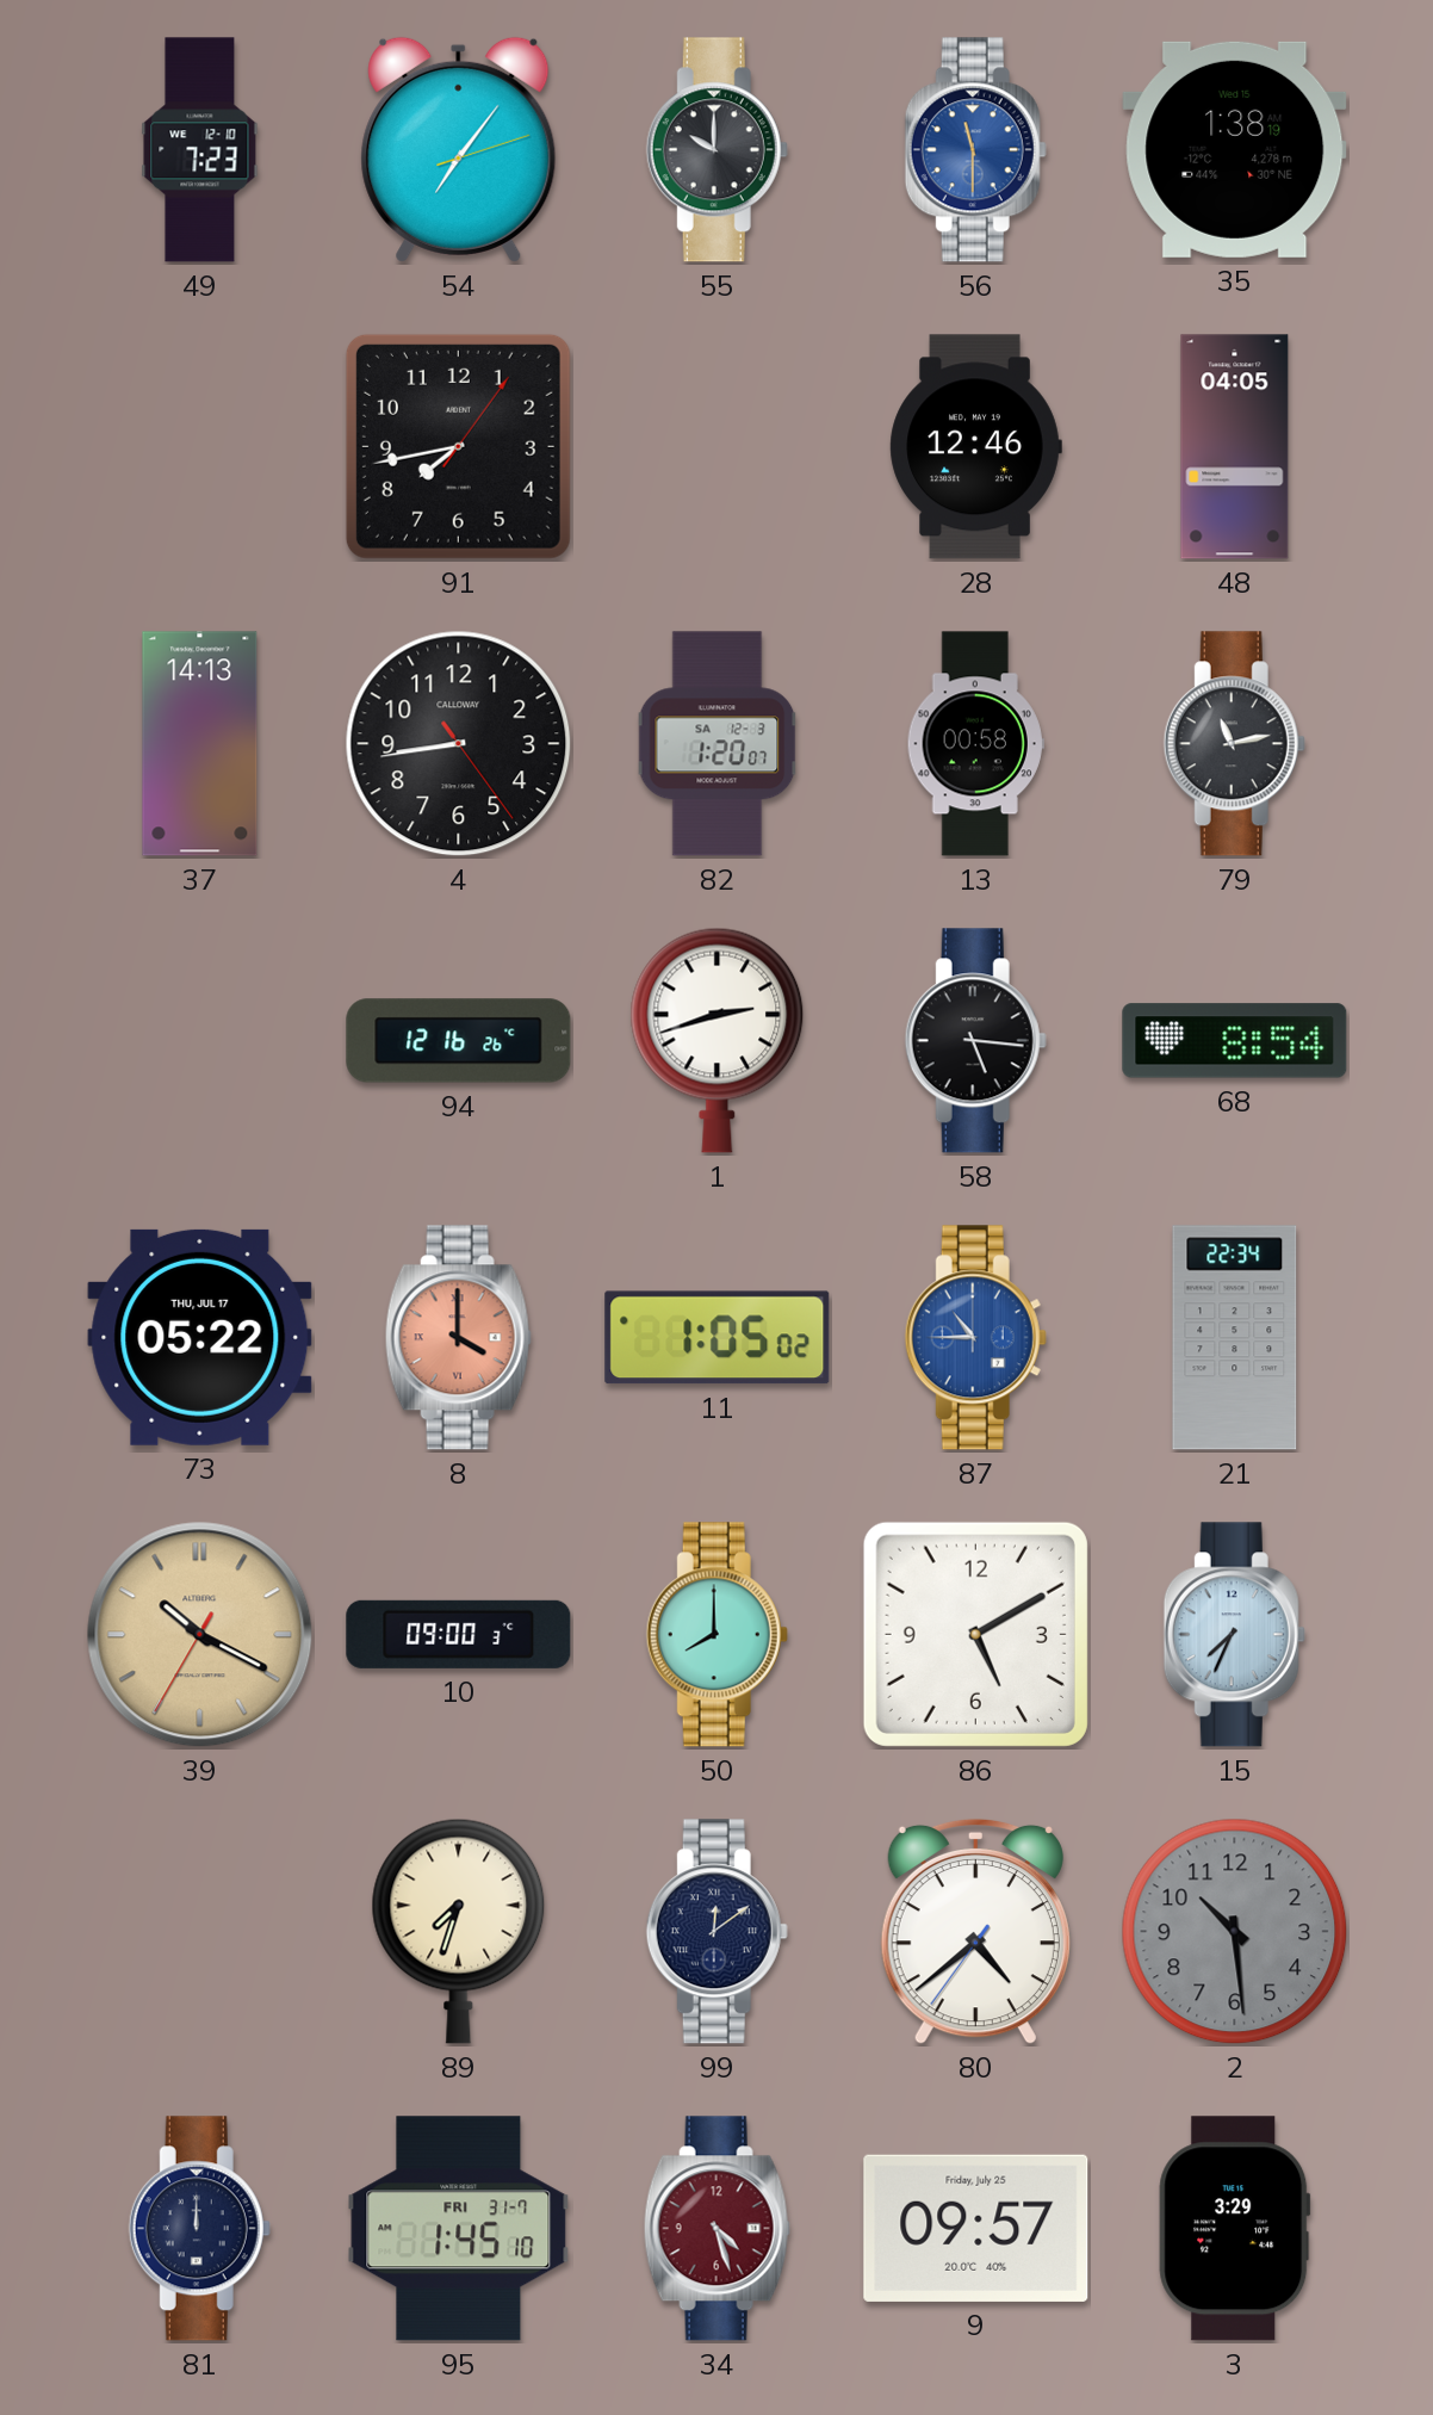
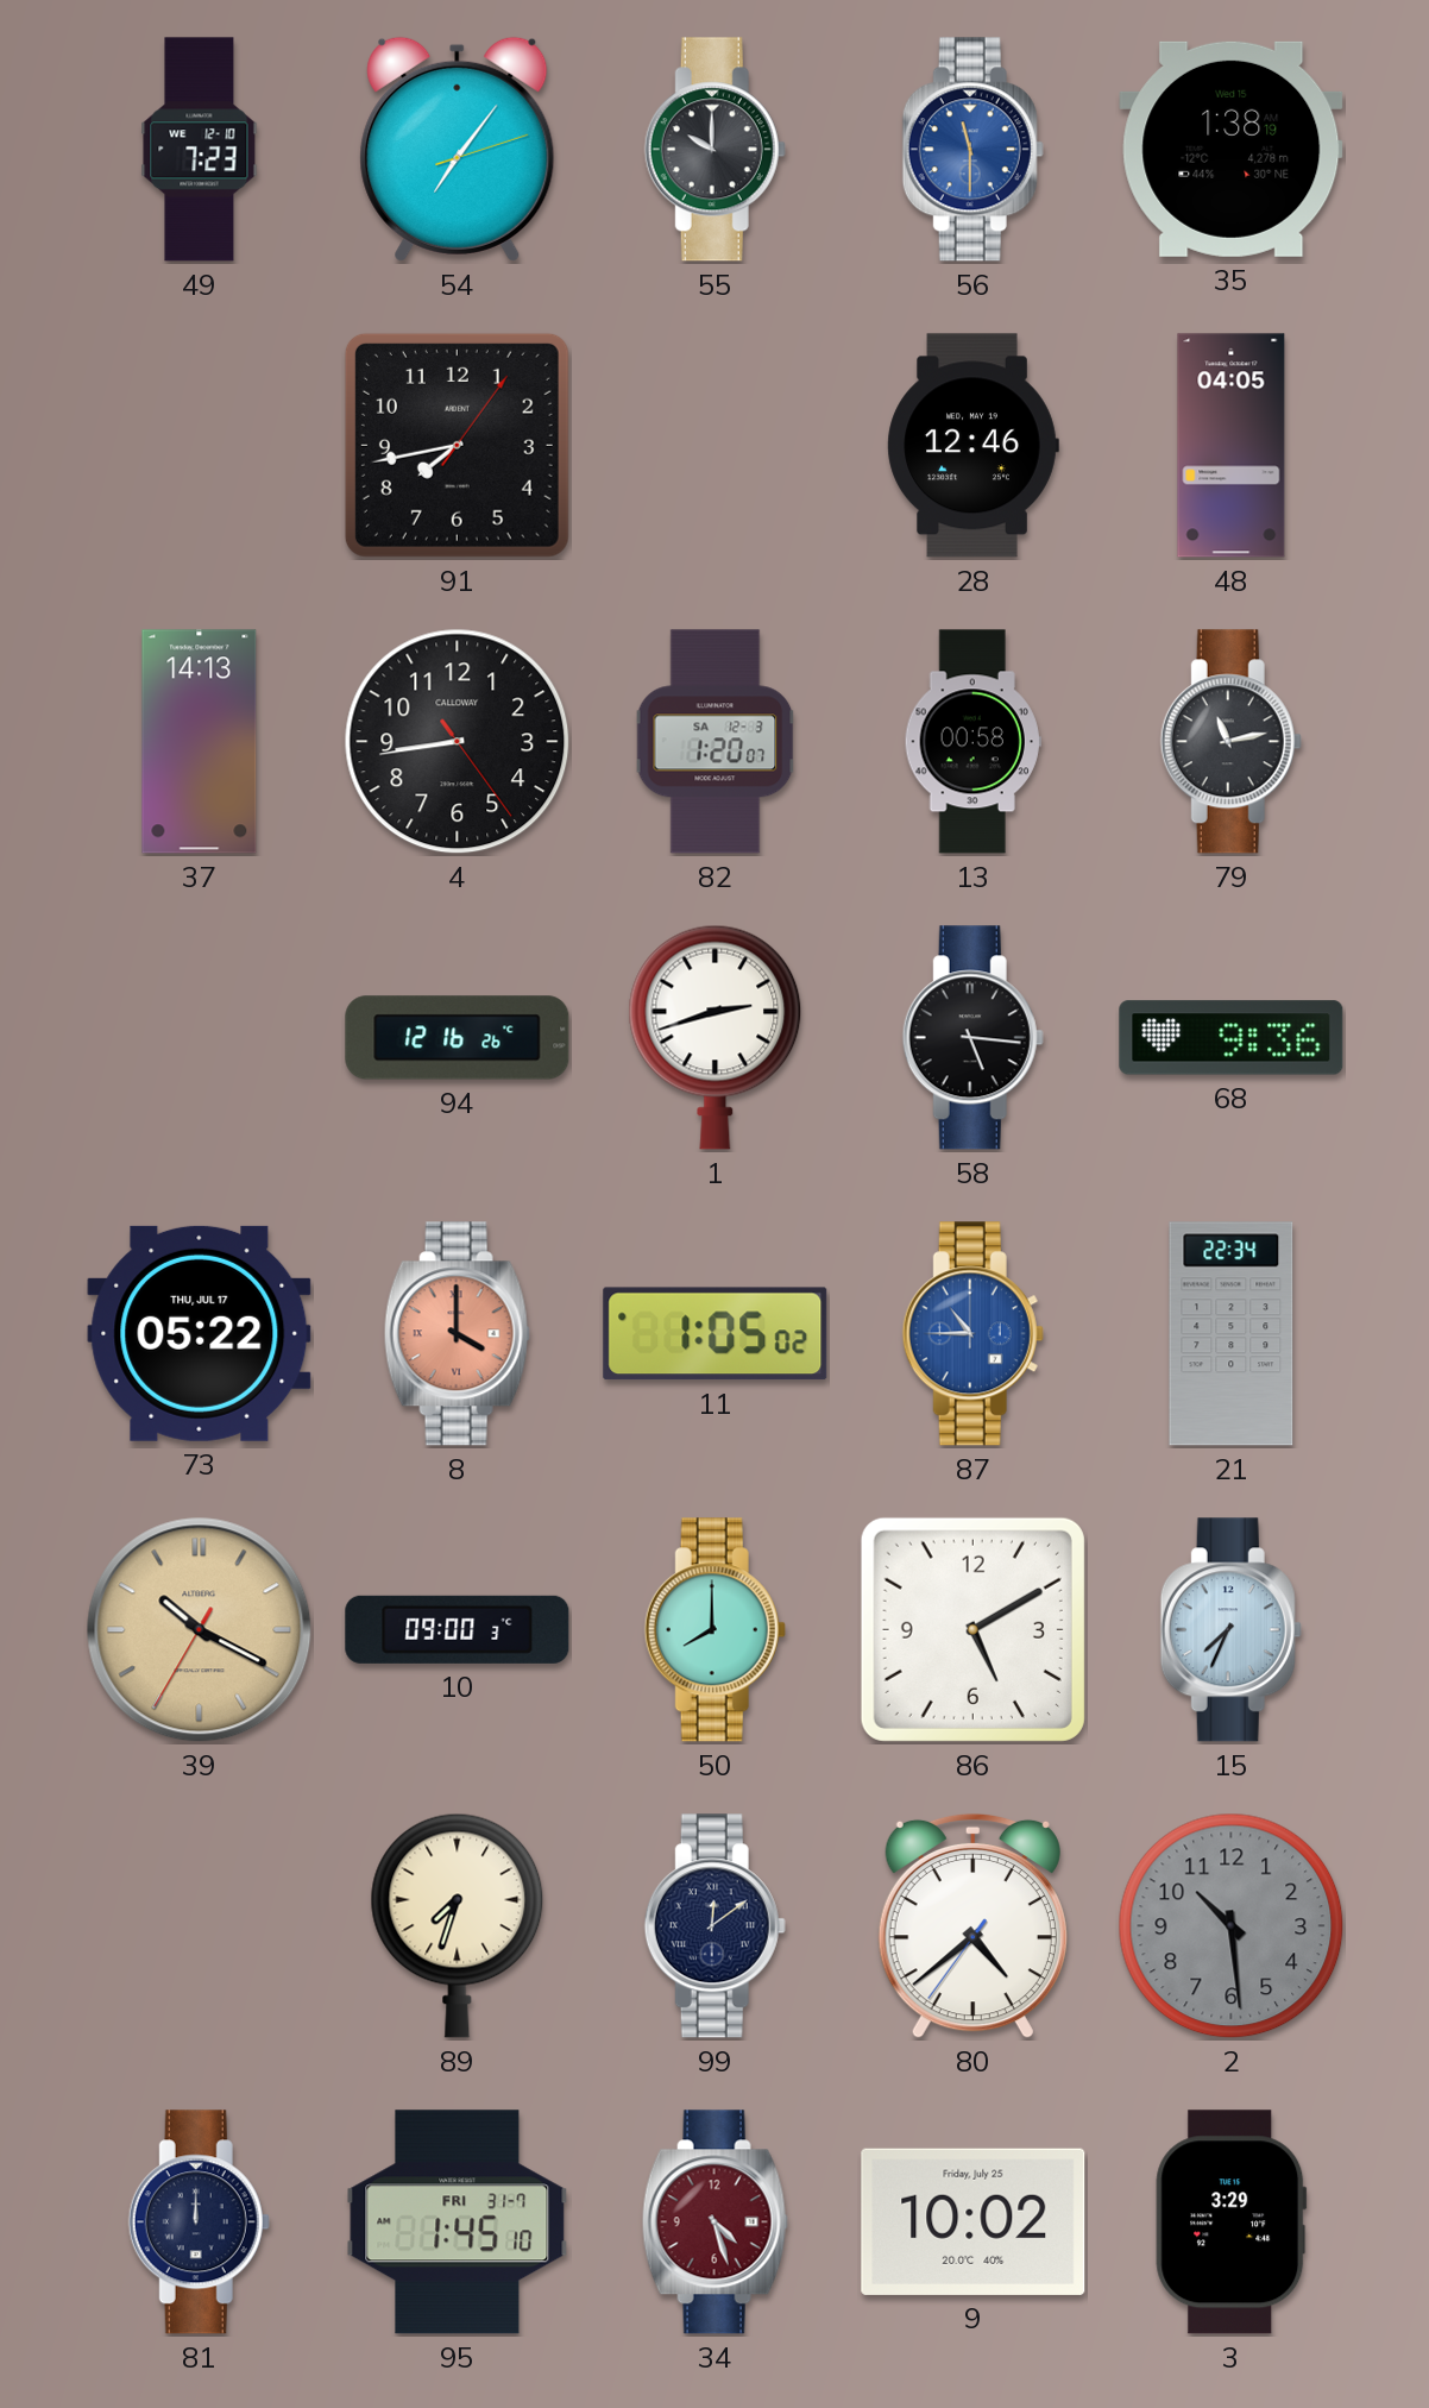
68: 8:54 -> 9:36 (1232, 1038)
9: 09:57 -> 10:02 (974, 2221)
